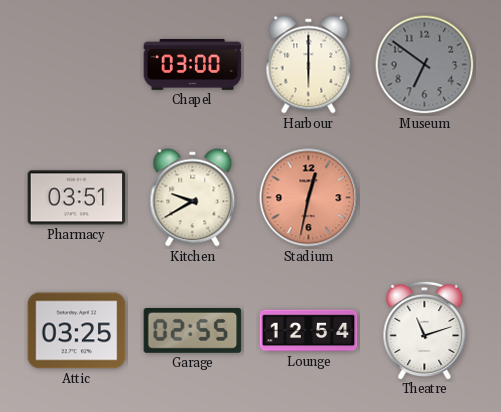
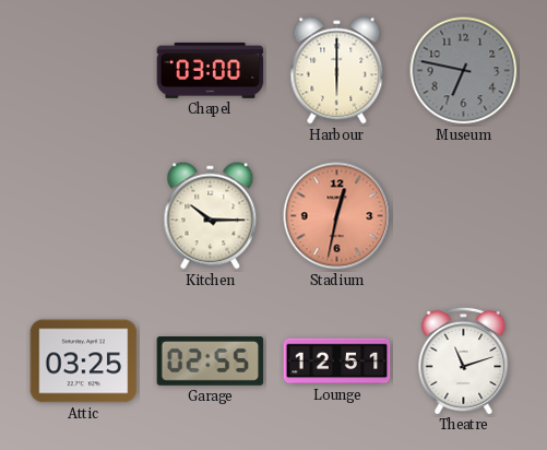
Museum: 6:51 -> 6:47 (464, 71)
Pharmacy: 03:51 -> none (77, 198)
Kitchen: 9:40 -> 10:15 (211, 216)
Lounge: 12:54 -> 12:51 (337, 362)
